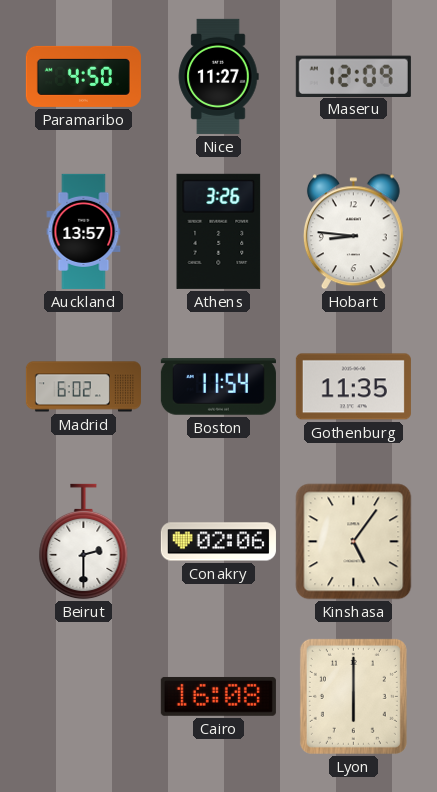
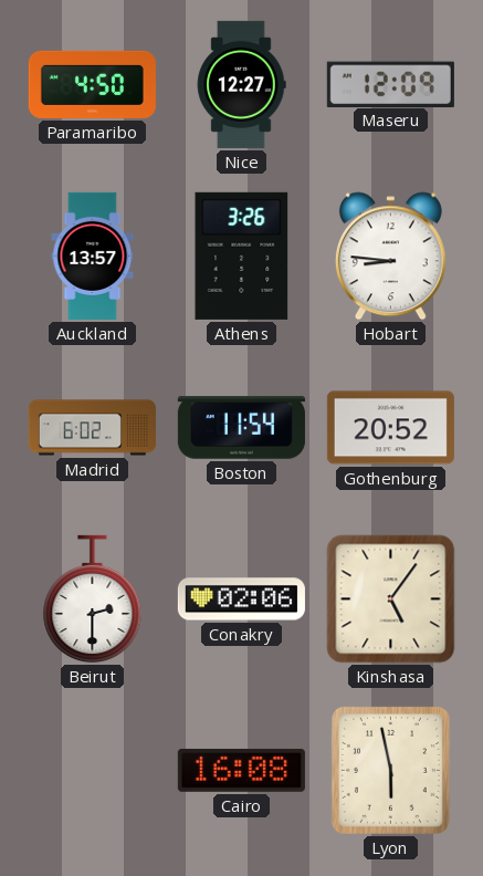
Nice: 11:27 -> 12:27 (241, 84)
Gothenburg: 11:35 -> 20:52 (390, 428)
Lyon: 6:00 -> 5:58 (390, 770)
